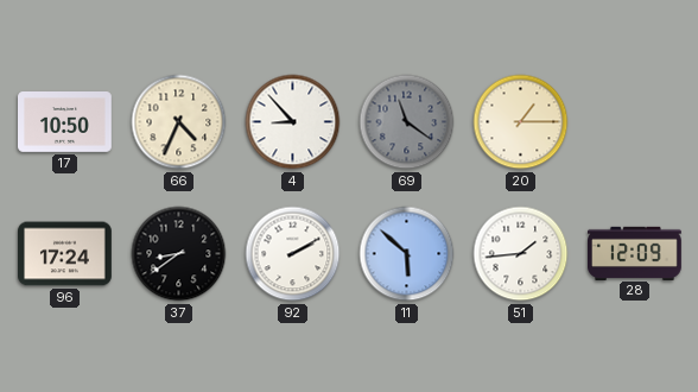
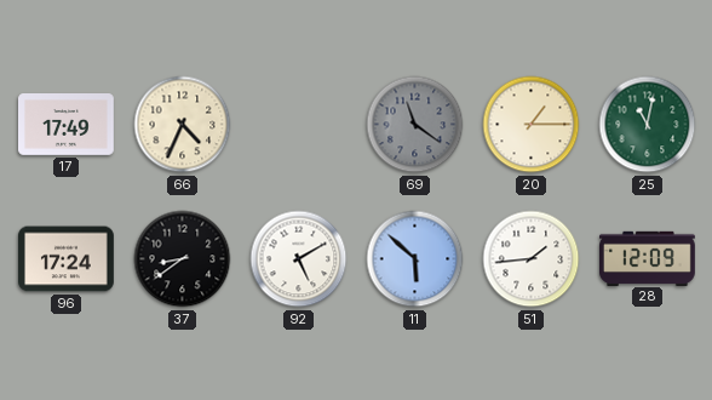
17: 10:50 -> 17:49 (67, 125)
4: 8:53 -> none (293, 122)
25: none -> 11:02 (648, 125)
92: 2:10 -> 5:10 (299, 259)
